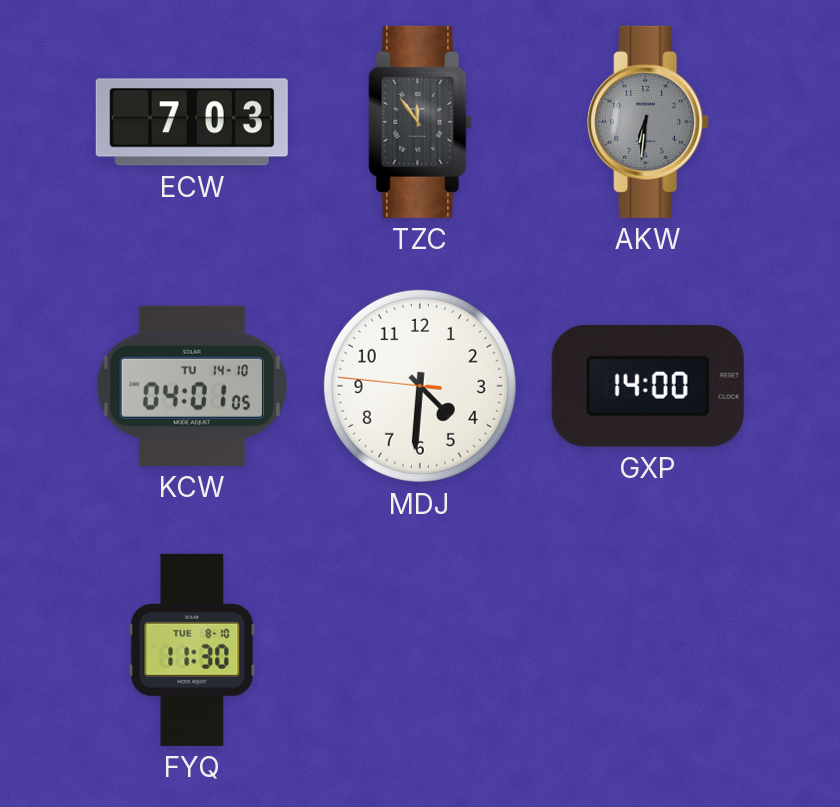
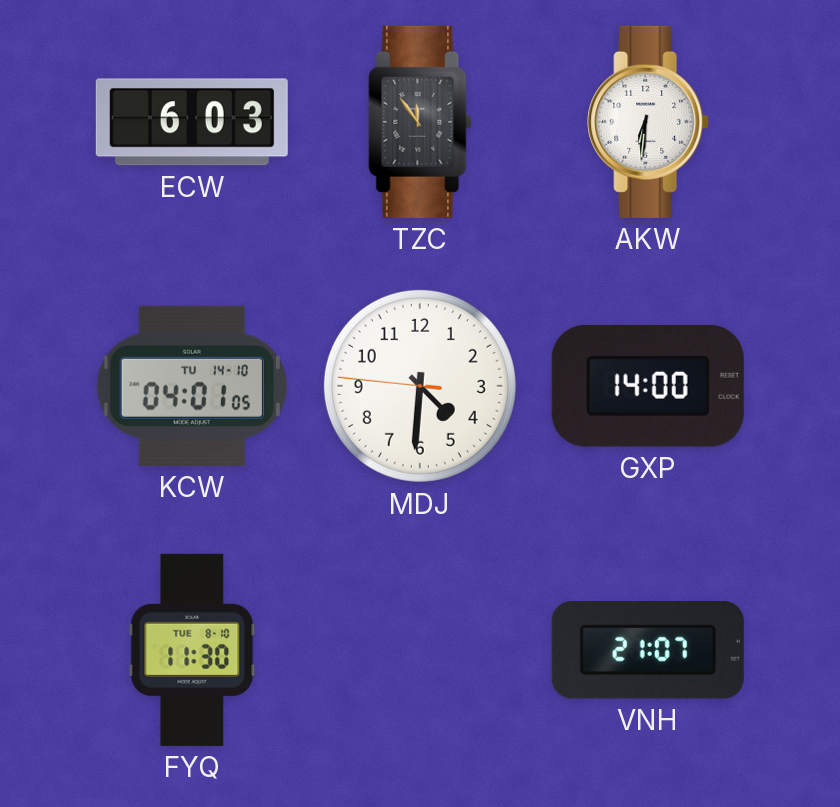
ECW: 7:03 -> 6:03 (192, 122)
AKW dial: grey -> white (648, 122)
VNH: none -> 21:07 (648, 651)
